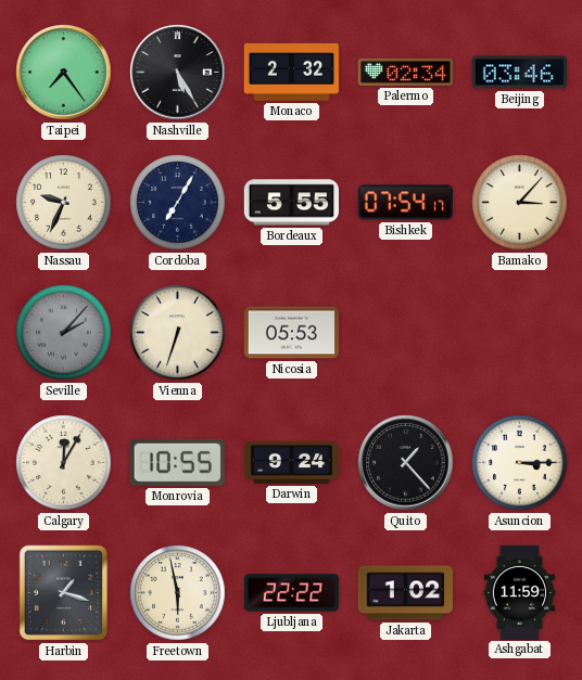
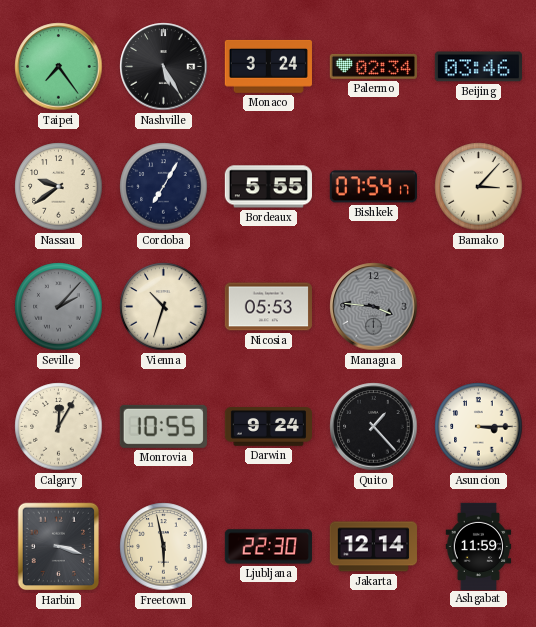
Monaco: 2:32 -> 3:24 (268, 66)
Nassau: 9:34 -> 9:39 (59, 187)
Vienna: 6:33 -> 10:33 (164, 307)
Managua: none -> 3:46 (374, 307)
Harbin: 1:18 -> 3:18 (59, 547)
Ljubljana: 22:22 -> 22:30 (268, 547)
Jakarta: 1:02 -> 12:14 (373, 547)
